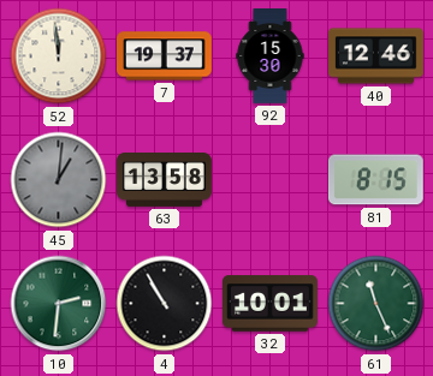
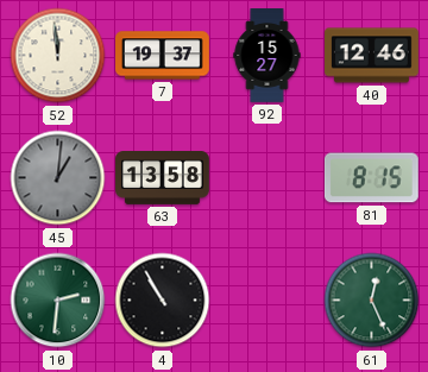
92: 15:30 -> 15:27 (267, 56)
32: 10:01 -> none (271, 304)
61: 11:26 -> 12:26 (372, 301)
